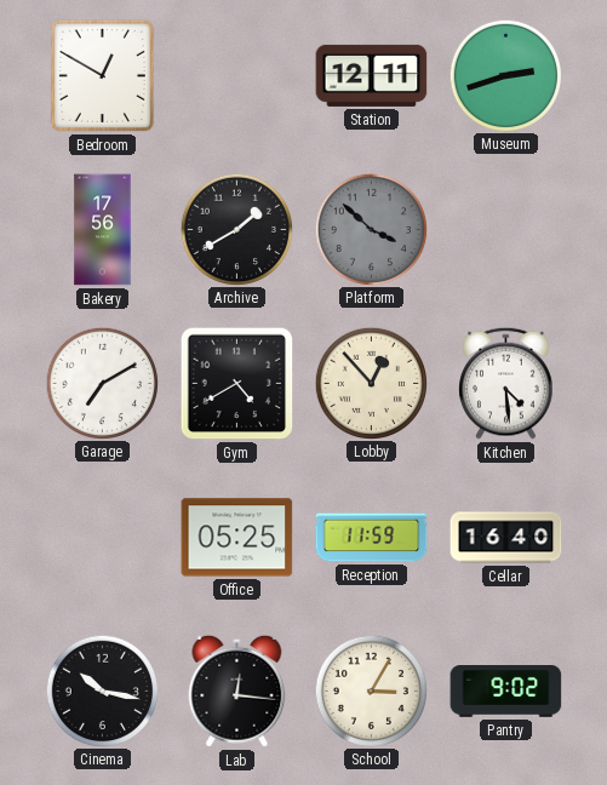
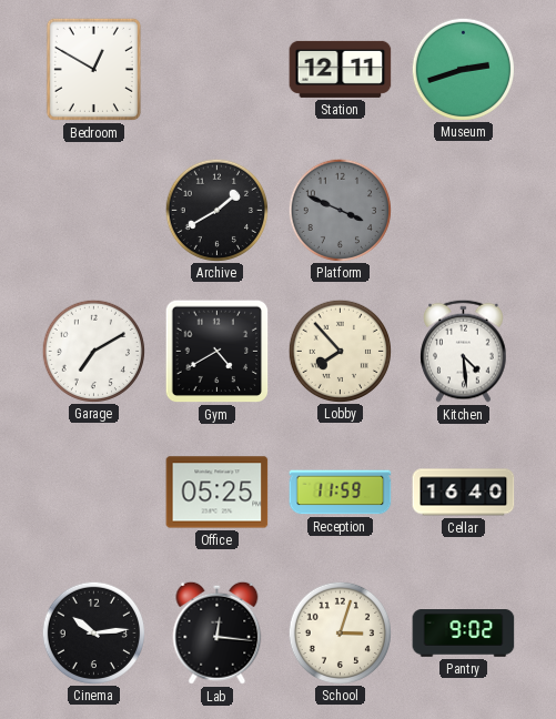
Bakery: 17:56 -> none (103, 230)
Platform: 3:52 -> 3:49 (340, 210)
Lobby: 12:53 -> 7:53 (340, 351)
Cinema: 10:17 -> 10:14 (93, 632)
School: 3:05 -> 3:03 (340, 632)
